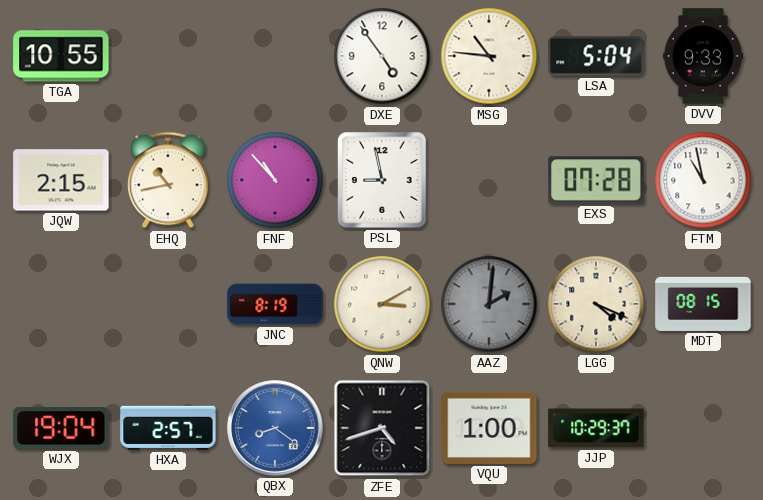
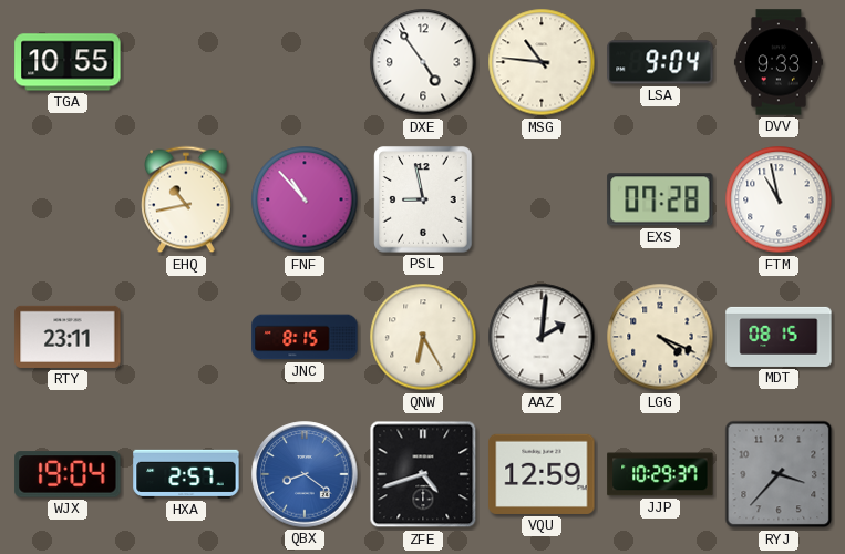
LSA: 5:04 -> 9:04 (660, 62)
JQW: 2:15 -> none (61, 180)
RTY: none -> 23:11 (68, 337)
JNC: 8:19 -> 8:15 (305, 337)
QNW: 3:10 -> 6:25 (423, 337)
AAZ dial: grey -> white (542, 337)
VQU: 1:00 -> 12:59 (542, 474)
RYJ: none -> 3:37 (779, 474)
